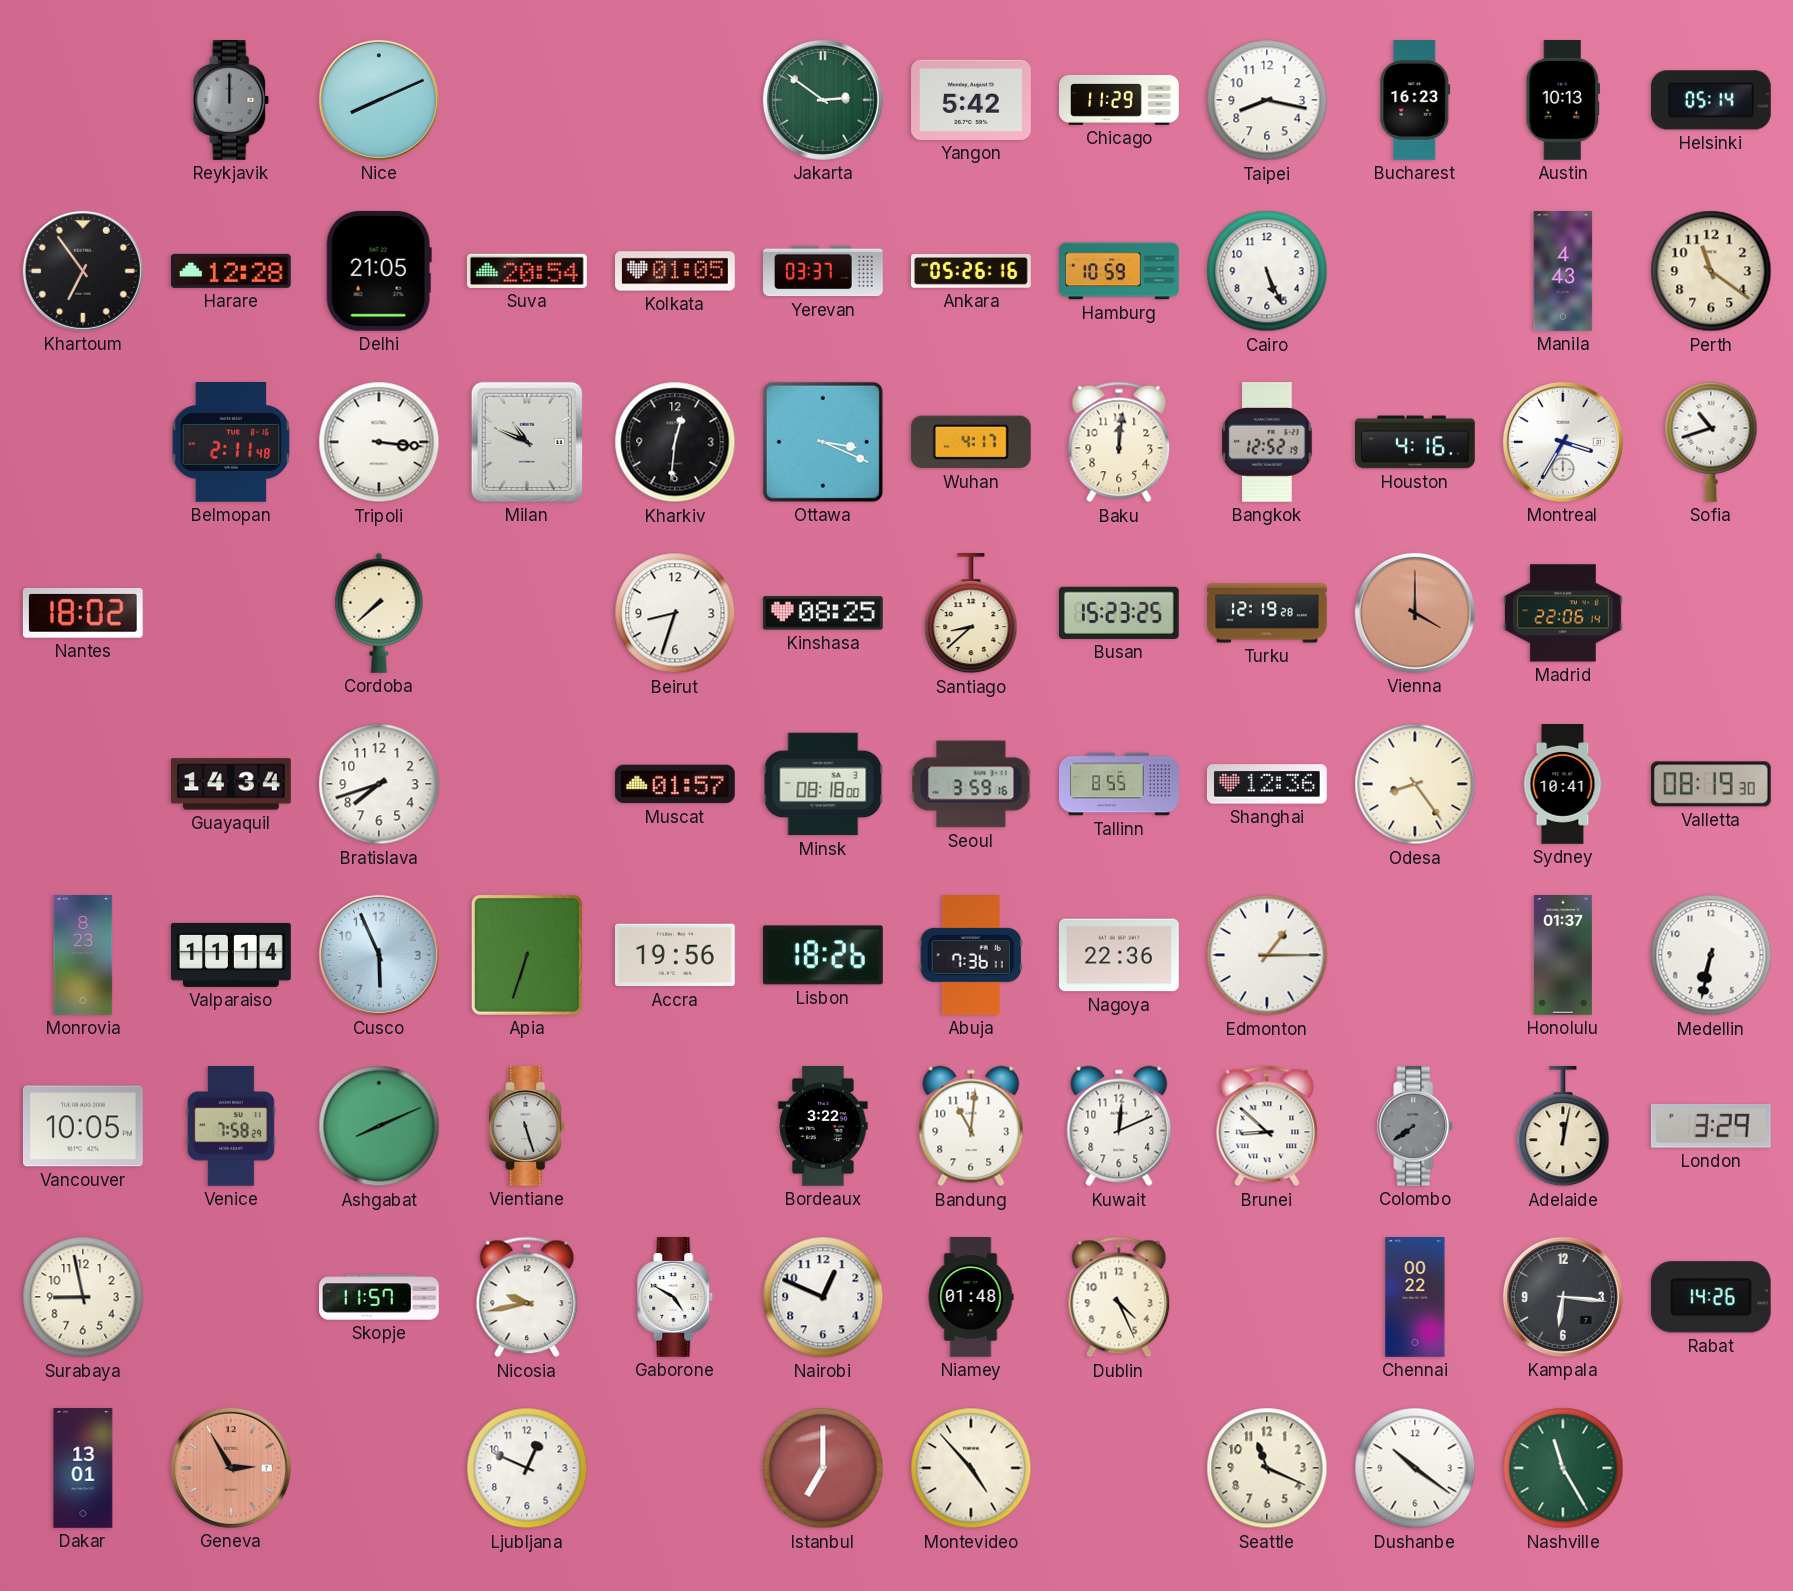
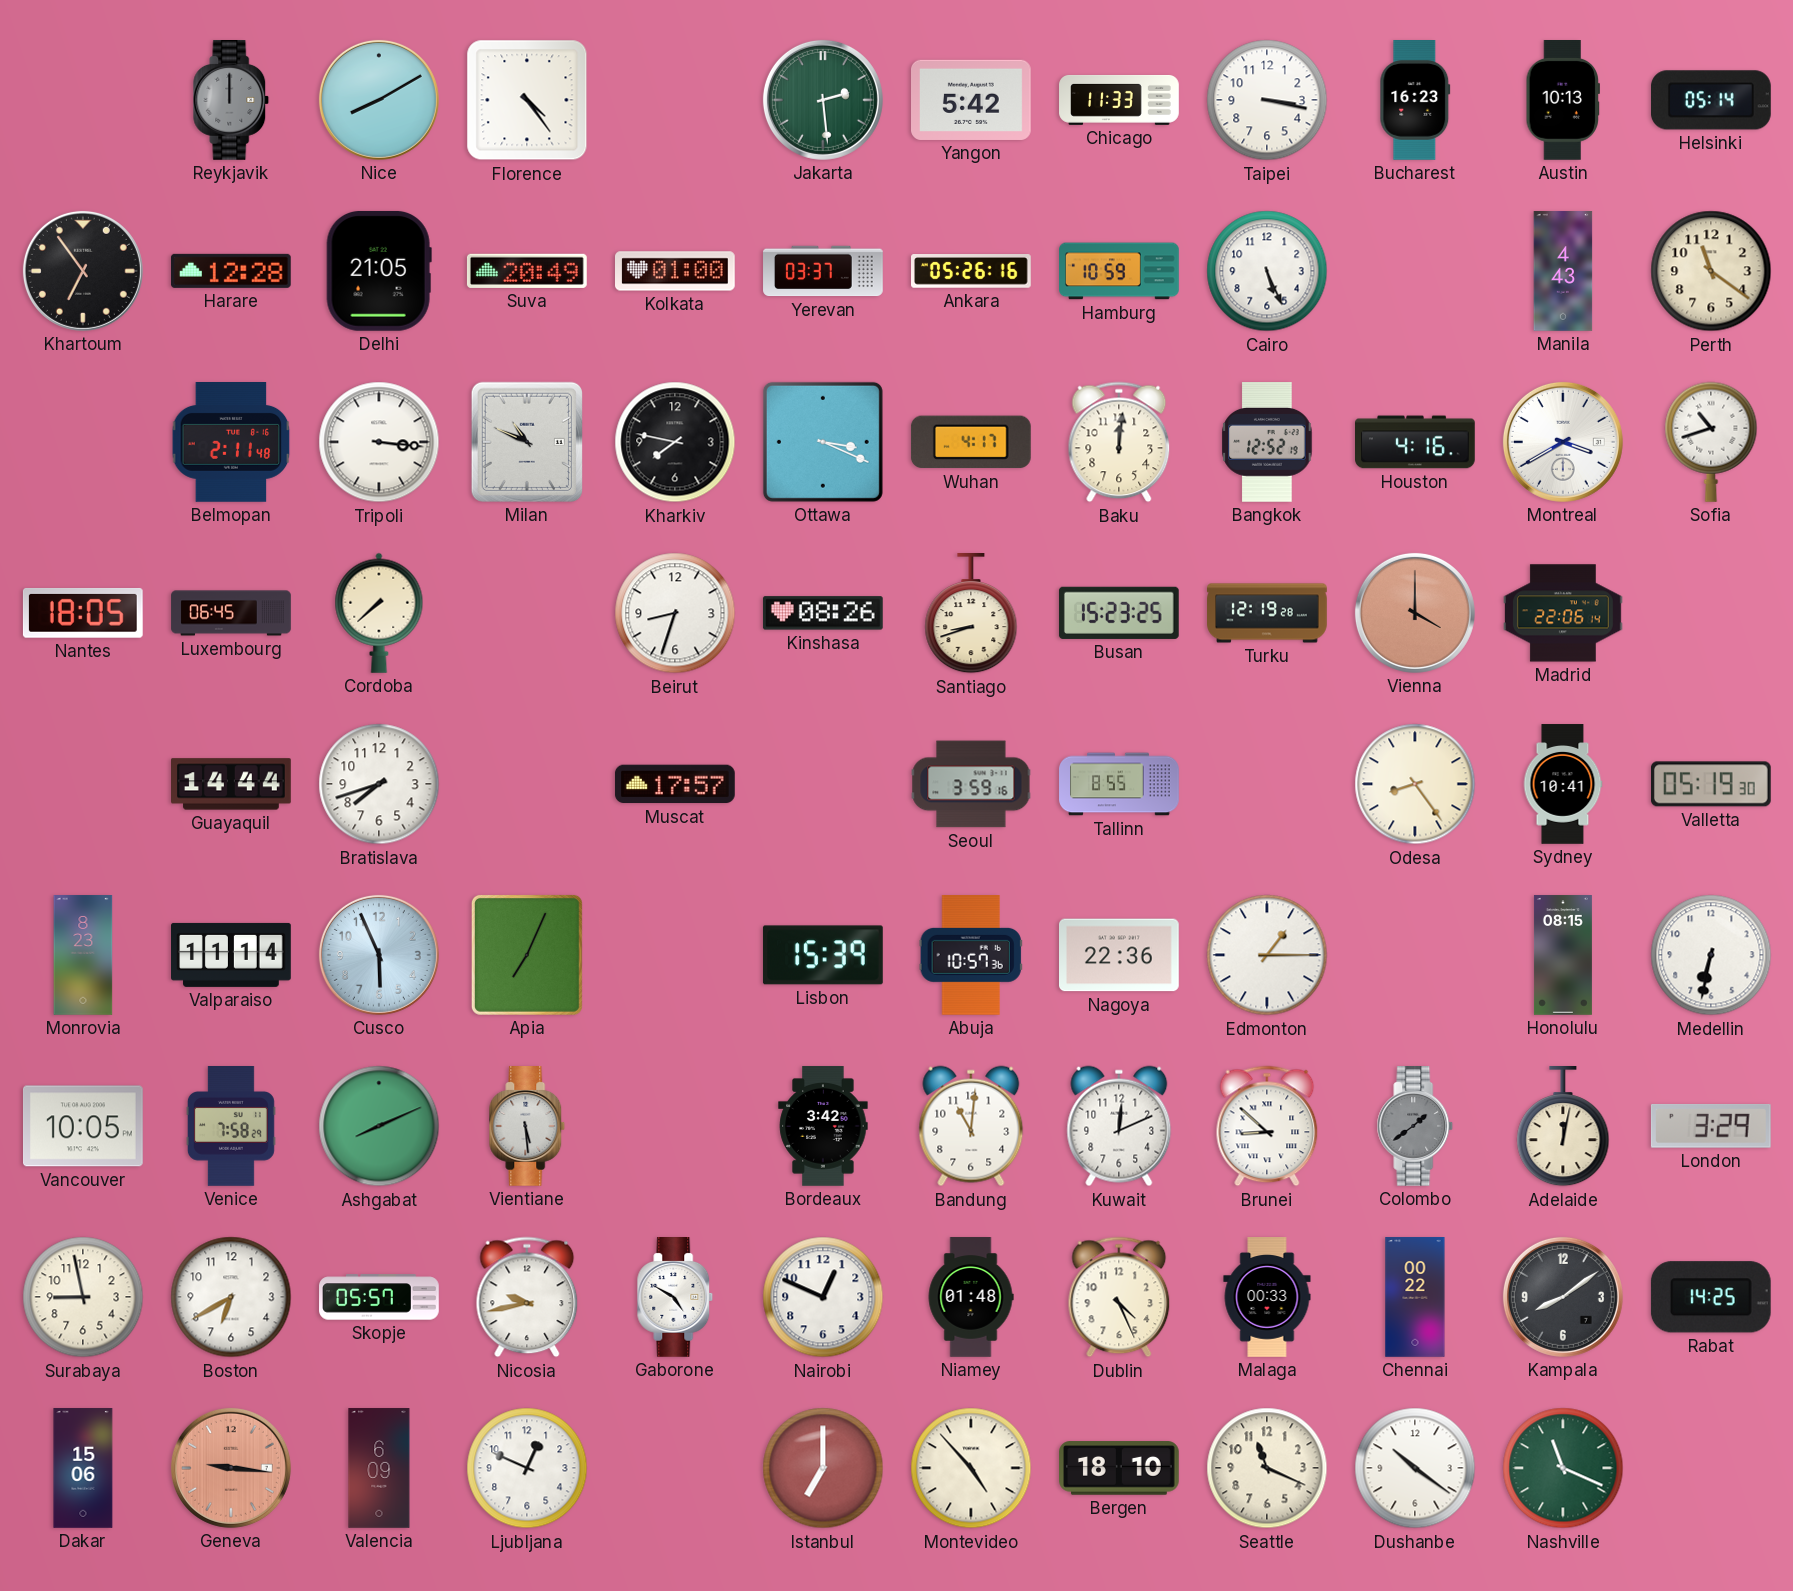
Nice: 8:11 -> 8:10 (379, 100)
Florence: none -> 4:24 (527, 100)
Jakarta: 2:51 -> 2:29 (823, 100)
Chicago: 11:29 -> 11:33 (1119, 100)
Taipei: 8:17 -> 3:17 (1267, 100)
Suva: 20:54 -> 20:49 (527, 271)
Kolkata: 01:05 -> 01:00 (676, 271)
Kharkiv: 12:31 -> 7:47 (675, 442)
Montreal: 3:35 -> 3:40 (1563, 442)
Nantes: 18:02 -> 18:05 (83, 613)
Luxembourg: none -> 06:45 (231, 613)
Kinshasa: 08:25 -> 08:26 (823, 613)
Santiago: 8:38 -> 8:42 (971, 614)
Guayaquil: 14:34 -> 14:44 (232, 784)
Muscat: 01:57 -> 17:57 (675, 784)
Minsk: 08:18 -> none (823, 784)
Shanghai: 12:36 -> none (1268, 784)
Valletta: 08:19 -> 05:19 (1711, 784)
Apia: 6:33 -> 7:04 (527, 955)
Accra: 19:56 -> none (676, 955)
Lisbon: 18:26 -> 15:39 (823, 955)
Abuja: 7:36 -> 10:57 (971, 956)
Honolulu: 01:37 -> 08:15 (1563, 955)
Vientiane: 5:27 -> 5:29 (527, 1127)
Bordeaux: 3:22 -> 3:42 (823, 1126)
Colombo: 7:39 -> 1:39 (1415, 1127)
Boston: none -> 6:40 (231, 1297)
Skopje: 11:57 -> 05:57 (379, 1297)
Malaga: none -> 00:33 (1267, 1297)
Kampala: 6:16 -> 8:09 (1563, 1297)
Rabat: 14:26 -> 14:25 (1711, 1297)
Dakar: 13:01 -> 15:06 (83, 1468)
Geneva: 2:55 -> 9:16 (231, 1468)
Valencia: none -> 6:09 (379, 1468)
Bergen: none -> 18:10 (1120, 1468)
Nashville: 11:25 -> 11:19 (1563, 1468)
